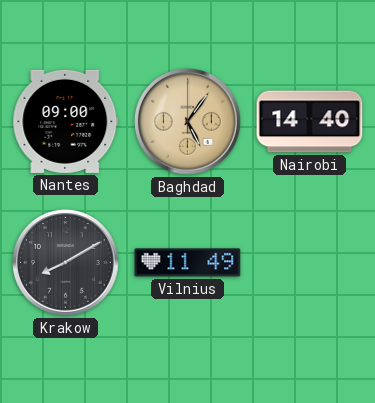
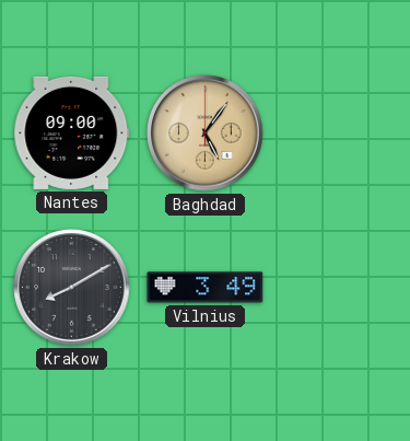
Nairobi: 14:40 -> none (310, 122)
Vilnius: 11:49 -> 3:49 (206, 288)
